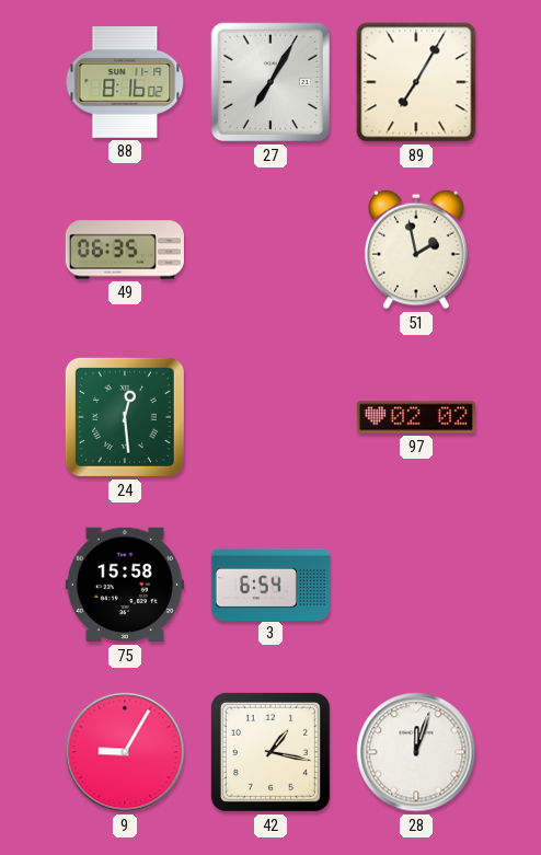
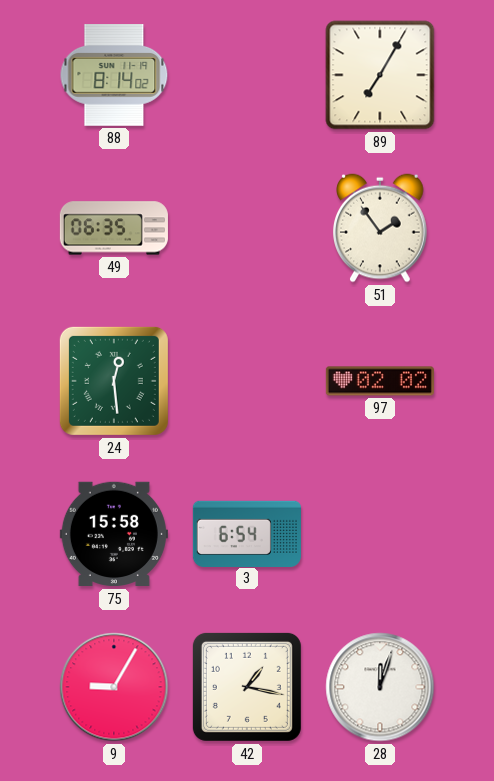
88: 8:16 -> 8:14 (114, 76)
27: 7:05 -> none (270, 82)
51: 1:58 -> 1:54 (381, 228)
